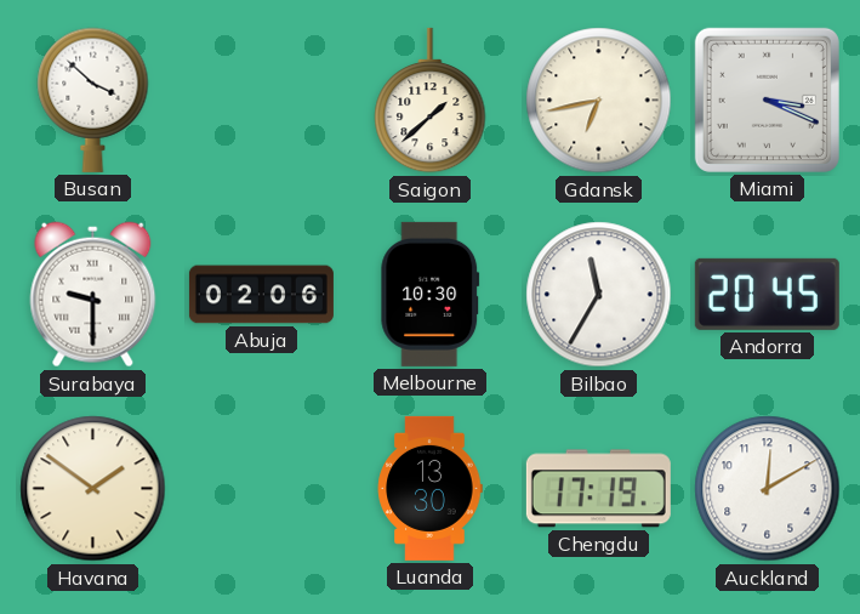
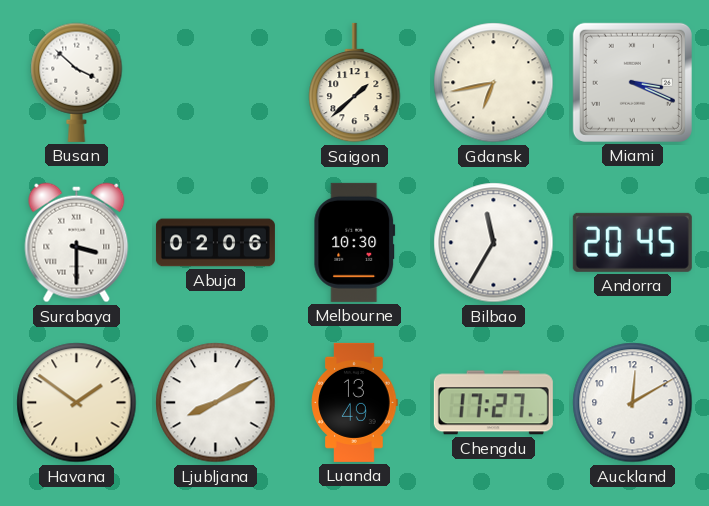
Surabaya: 9:30 -> 3:30 (77, 243)
Ljubljana: none -> 8:10 (216, 403)
Luanda: 13:30 -> 13:49 (354, 402)
Chengdu: 17:19 -> 17:27 (493, 403)
